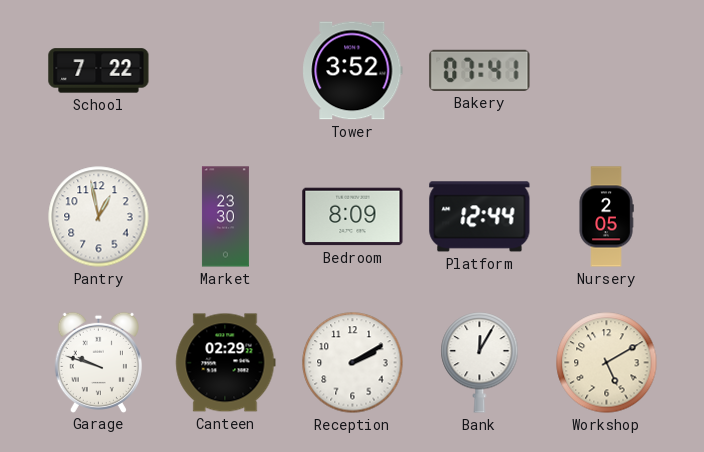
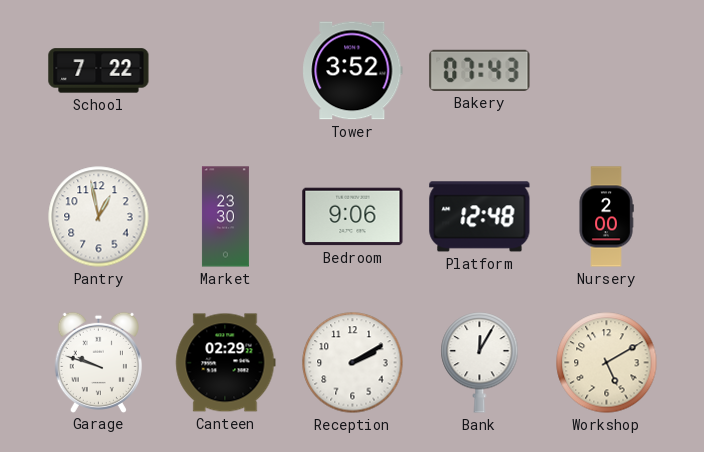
Bakery: 07:41 -> 07:43 (480, 70)
Bedroom: 8:09 -> 9:06 (353, 217)
Platform: 12:44 -> 12:48 (480, 217)
Nursery: 2:05 -> 2:00 (606, 217)
